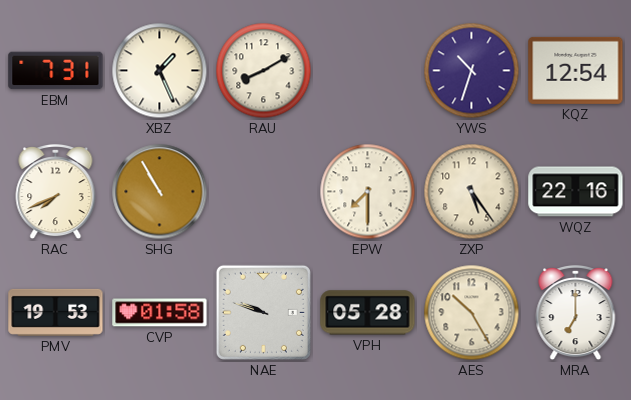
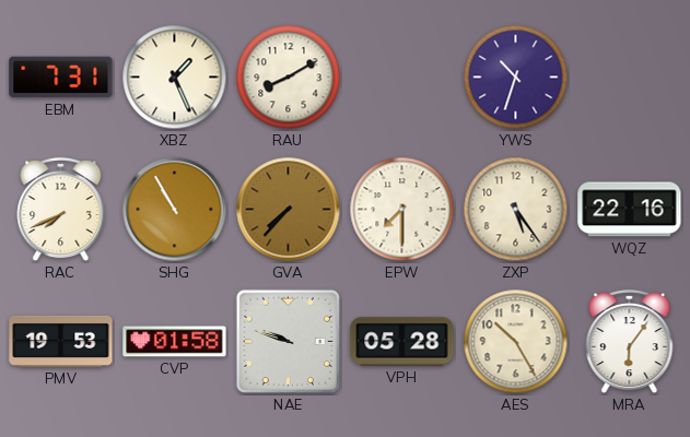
KQZ: 12:54 -> none (576, 70)
GVA: none -> 7:37 (289, 210)
MRA: 7:00 -> 6:06 (630, 342)
